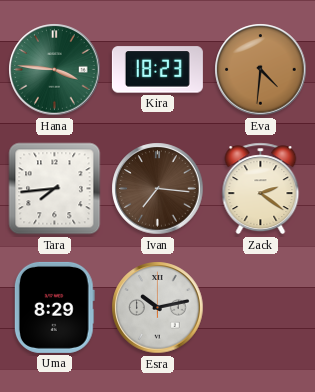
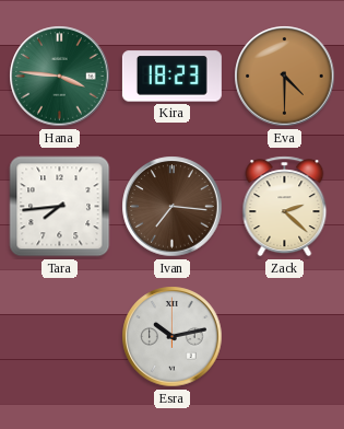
Eva: 4:31 -> 4:30 (285, 77)
Zack: 2:21 -> 2:22 (285, 207)
Uma: 8:29 -> none (54, 307)
